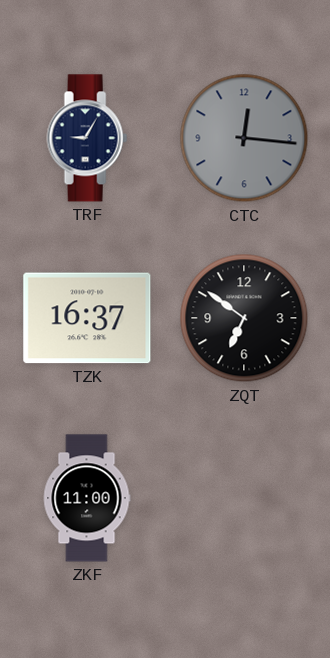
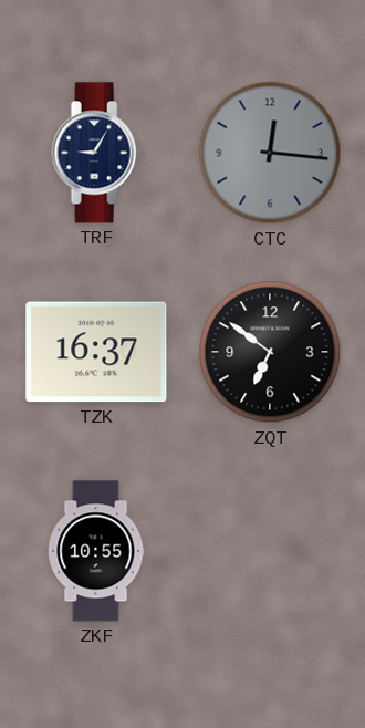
ZKF: 11:00 -> 10:55 (96, 551)
